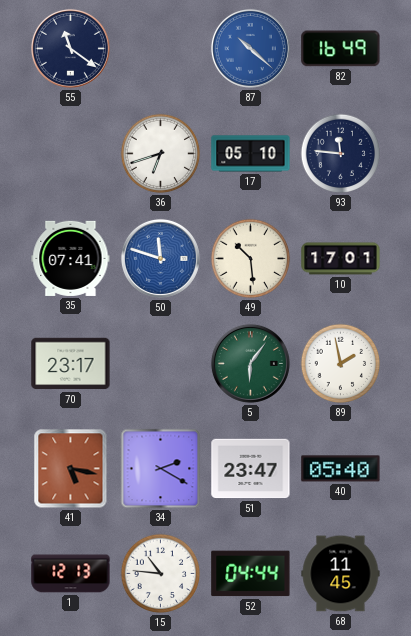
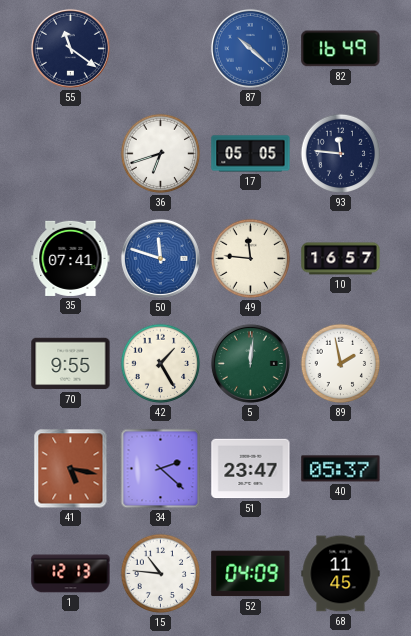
17: 05:10 -> 05:05 (251, 154)
49: 10:29 -> 11:46 (251, 259)
10: 17:01 -> 16:57 (341, 259)
70: 23:17 -> 9:55 (71, 364)
42: none -> 1:25 (161, 364)
5: 6:06 -> 12:01 (250, 363)
34: 2:20 -> 2:22 (161, 469)
40: 05:40 -> 05:37 (341, 469)
52: 04:44 -> 04:09 (251, 574)
